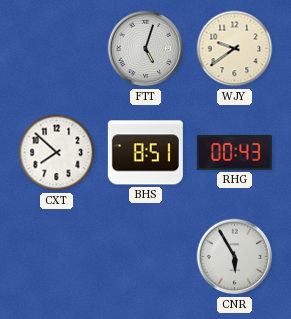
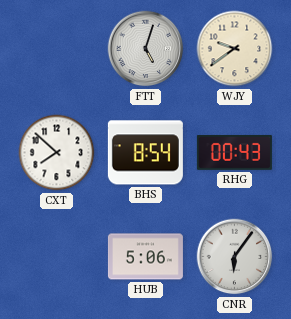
BHS: 8:51 -> 8:54 (145, 153)
HUB: none -> 5:06 (145, 257)
CNR: 5:55 -> 6:06 (235, 257)
